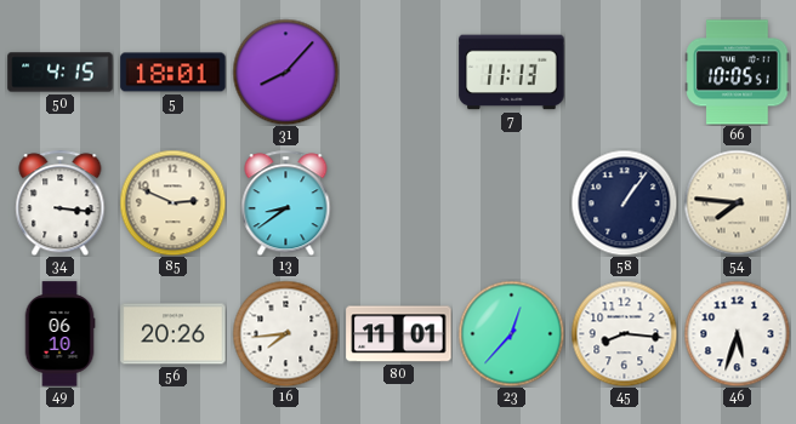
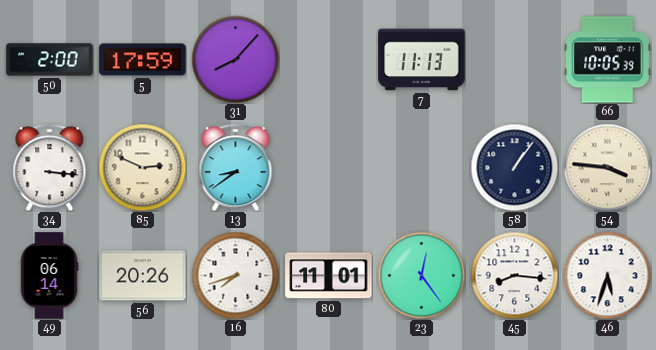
50: 4:15 -> 2:00 (50, 60)
5: 18:01 -> 17:59 (143, 60)
66: 10:05:51 -> 10:05:39 (608, 60)
54: 7:46 -> 3:46 (607, 167)
49: 06:10 -> 06:14 (49, 276)
16: 7:44 -> 7:42 (235, 275)
23: 12:37 -> 12:24 (421, 275)
